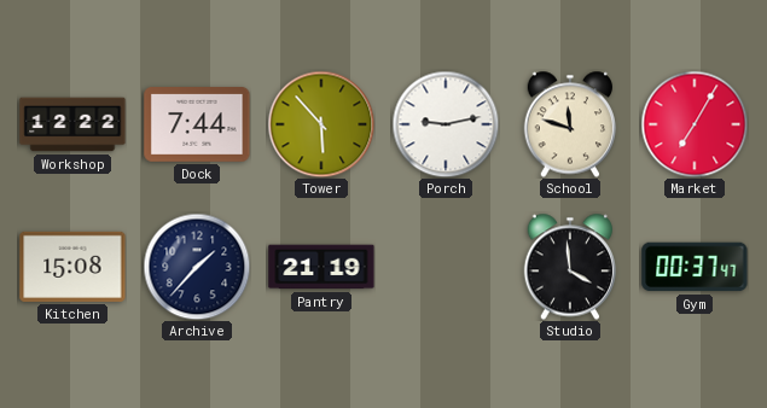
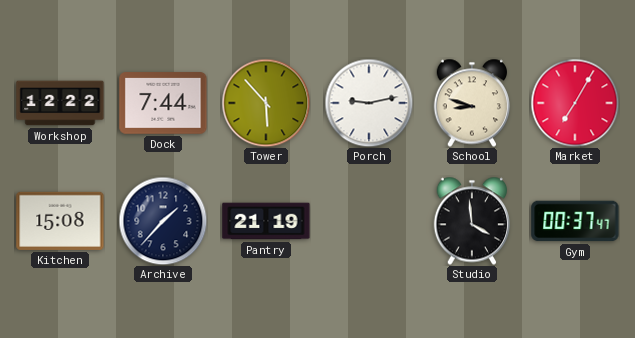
School: 11:48 -> 8:48 (472, 103)
